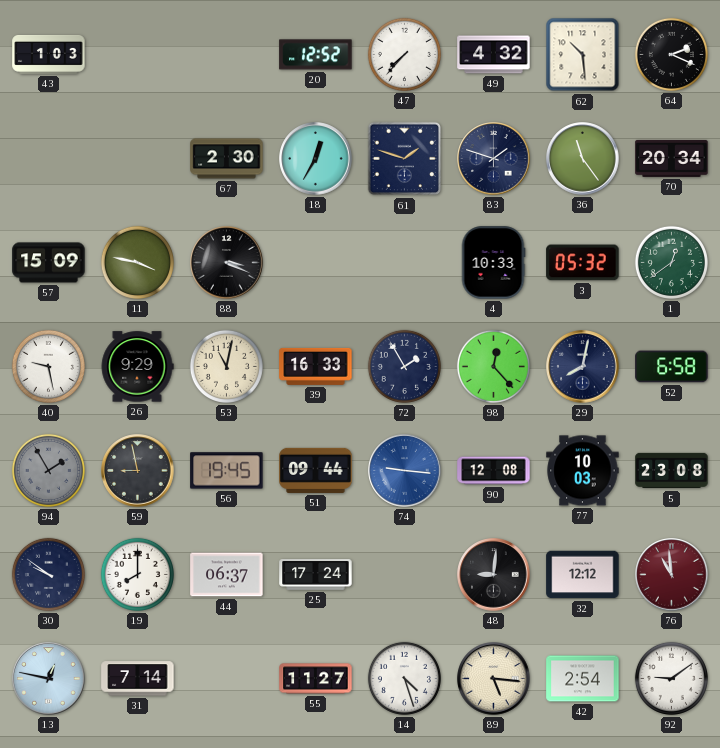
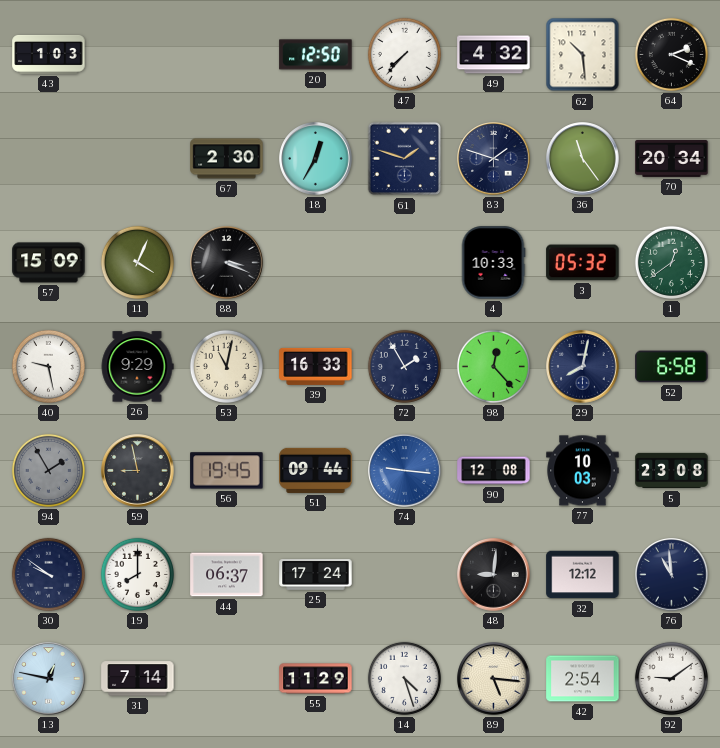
20: 12:52 -> 12:50 (316, 55)
11: 3:47 -> 4:04 (137, 262)
76 dial: burgundy -> navy (672, 575)
55: 11:27 -> 11:29 (316, 679)
